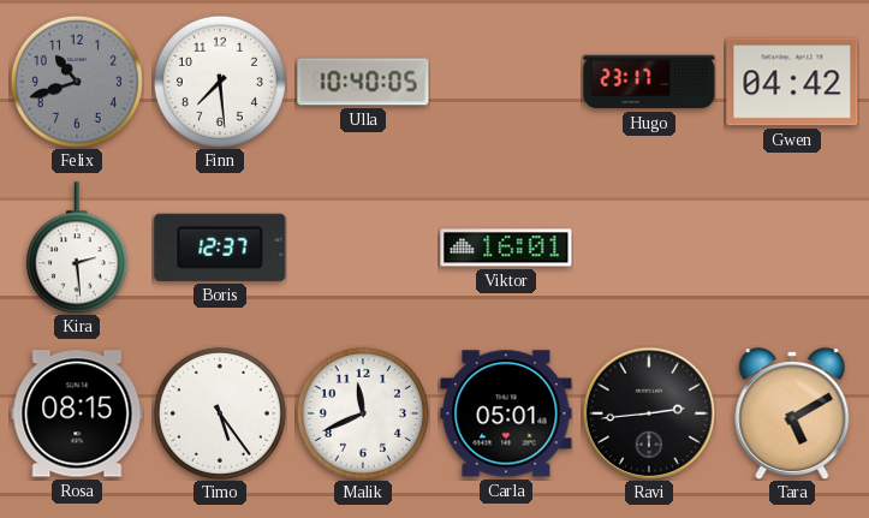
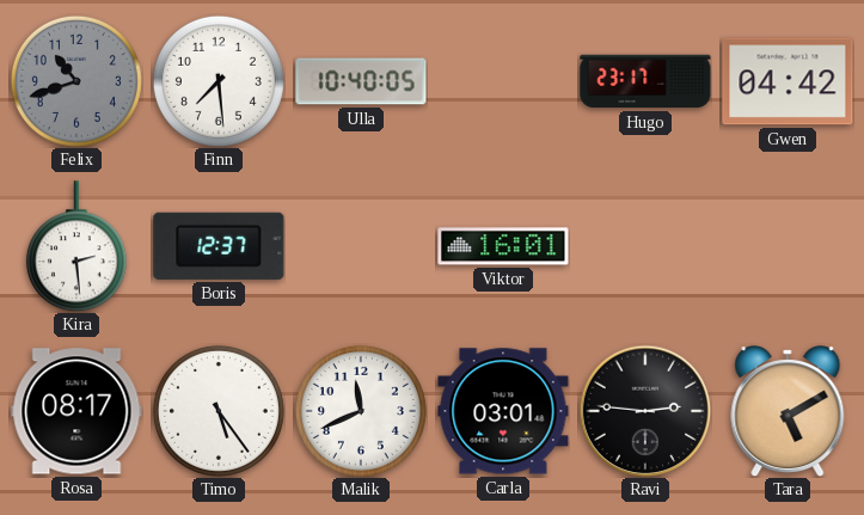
Rosa: 08:15 -> 08:17 (76, 411)
Carla: 05:01 -> 03:01 (503, 411)
Ravi: 2:44 -> 2:46 (645, 411)
